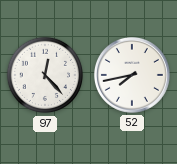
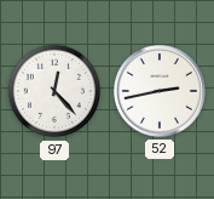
52: 7:43 -> 2:43 (160, 91)
